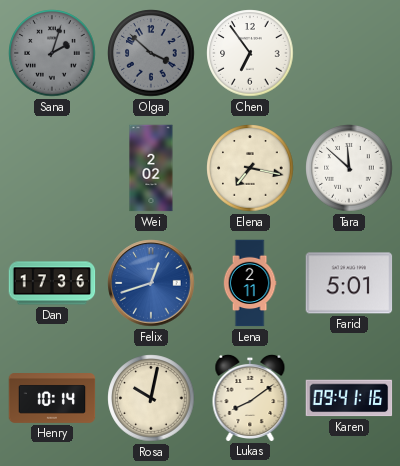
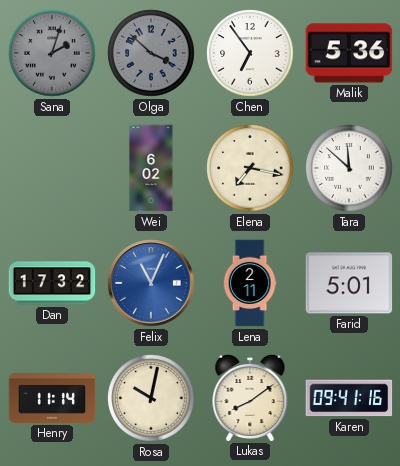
Malik: none -> 5:36 (349, 53)
Wei: 2:02 -> 6:02 (151, 168)
Dan: 17:36 -> 17:32 (52, 283)
Felix: 12:42 -> 11:04 (151, 283)
Henry: 10:14 -> 11:14 (52, 399)
